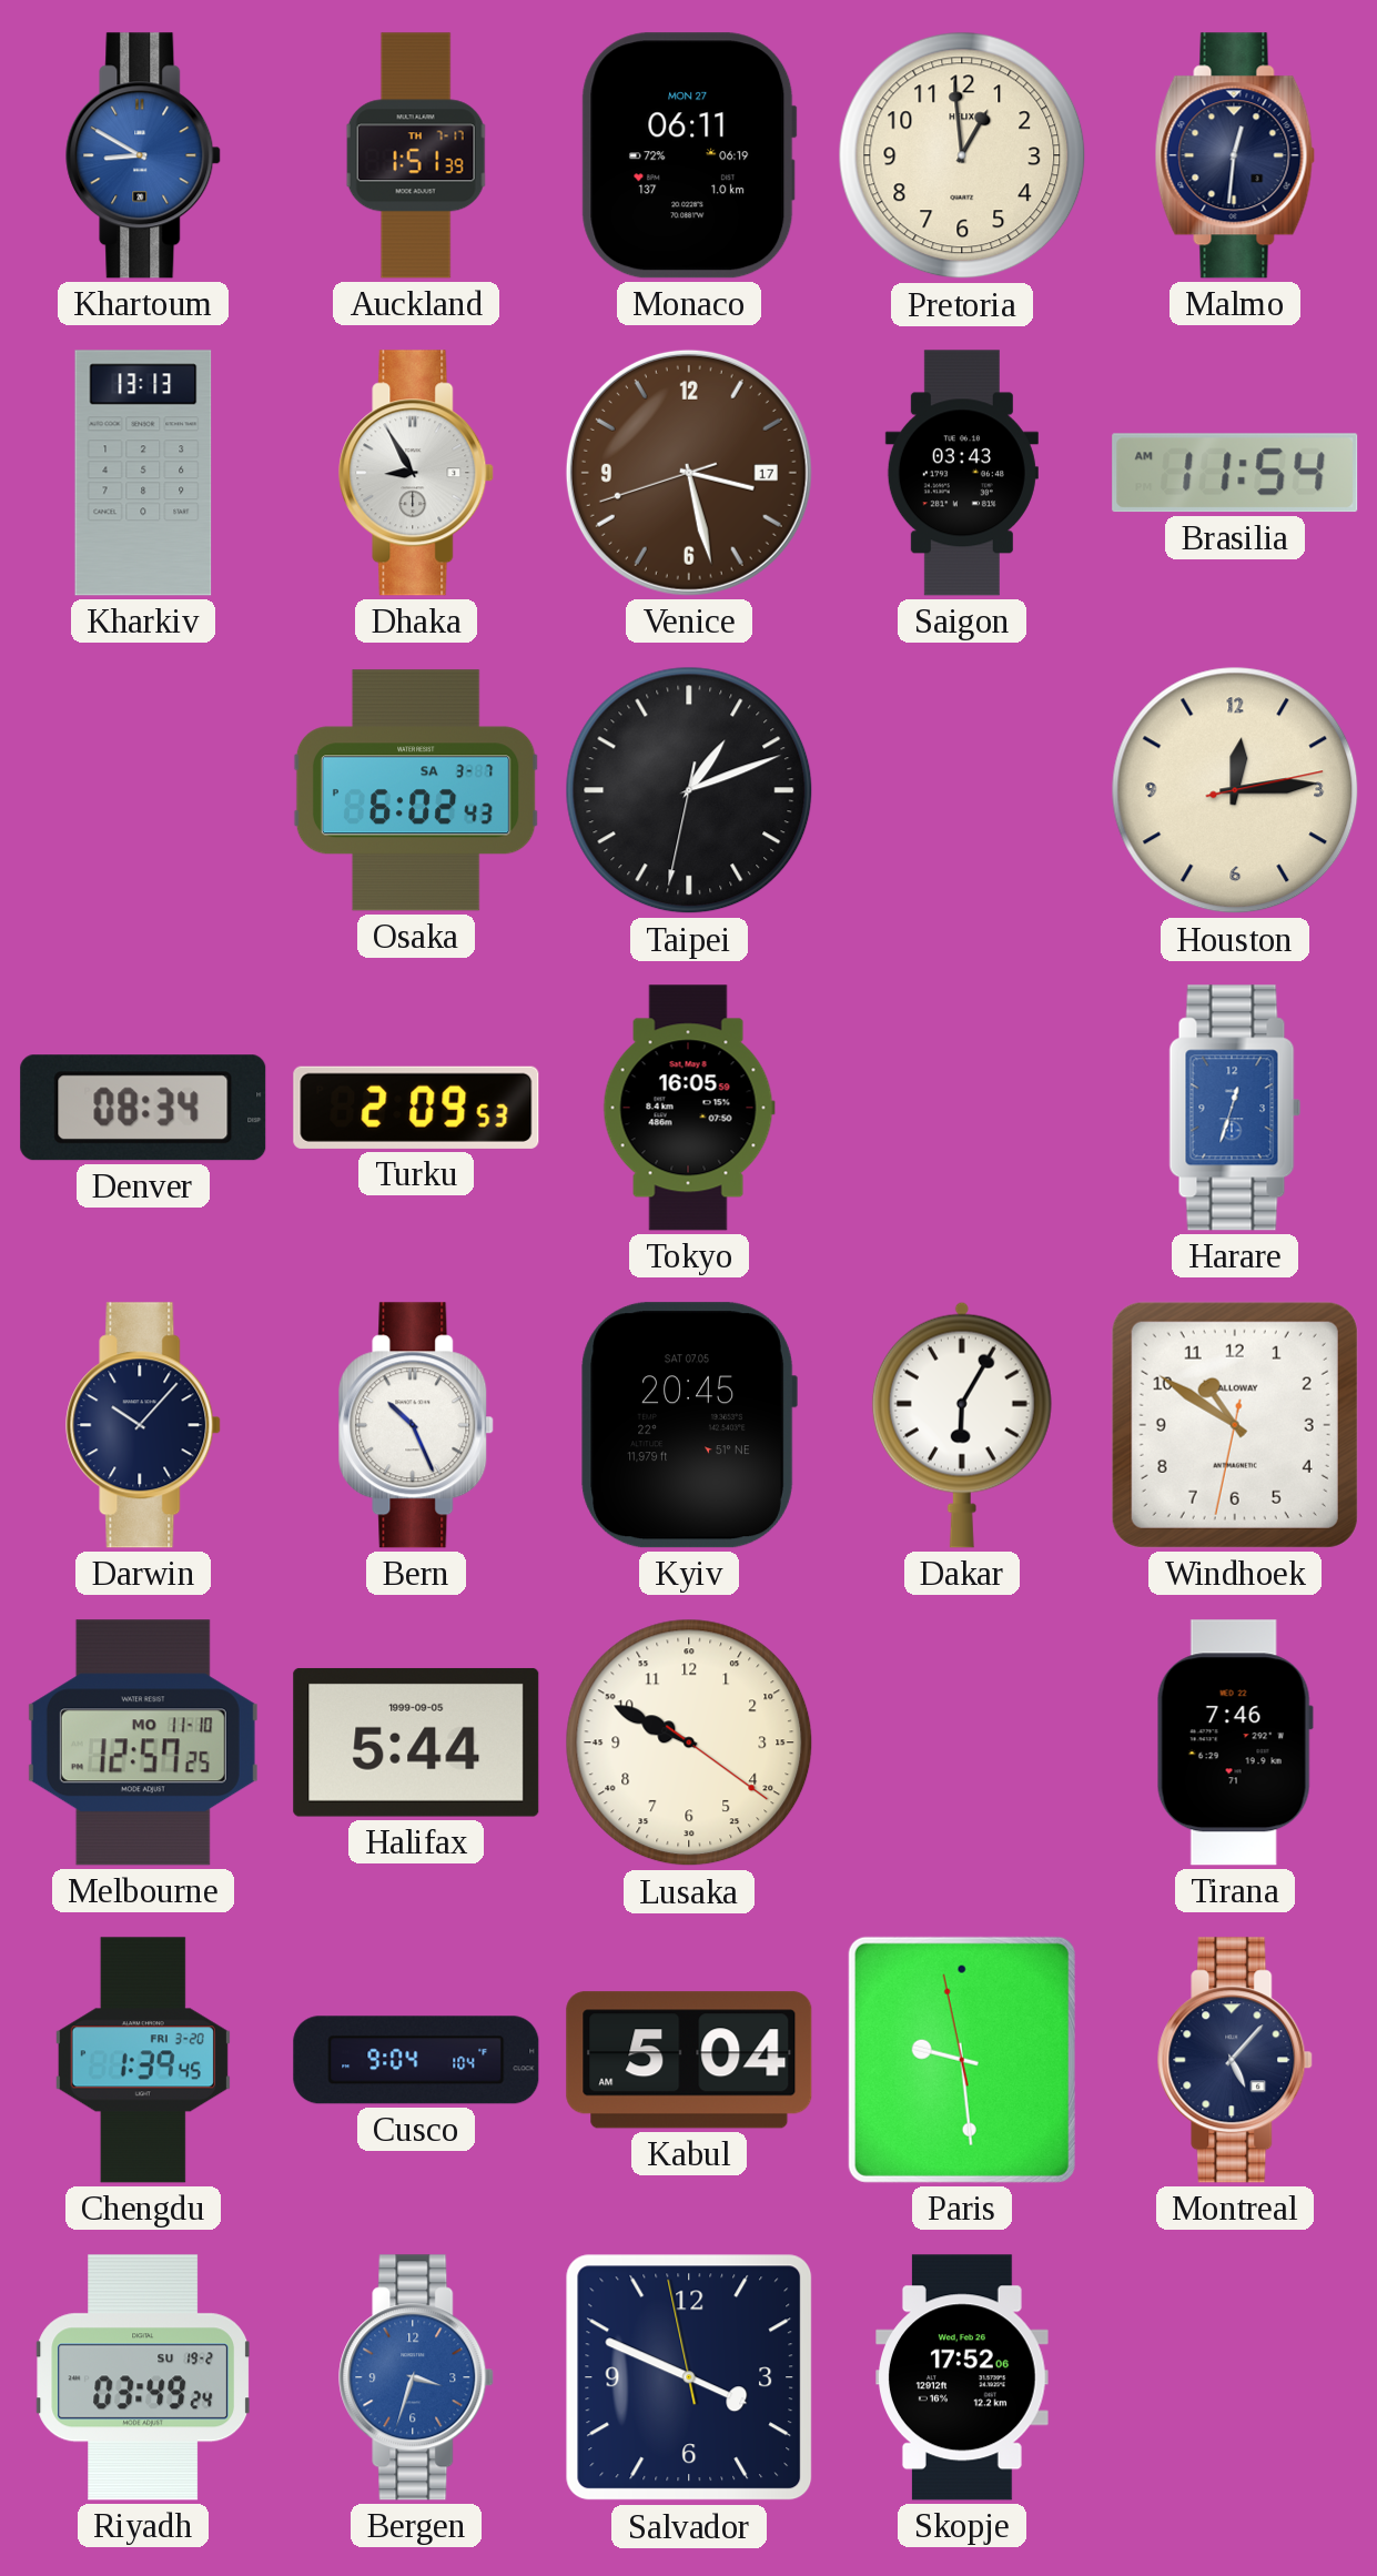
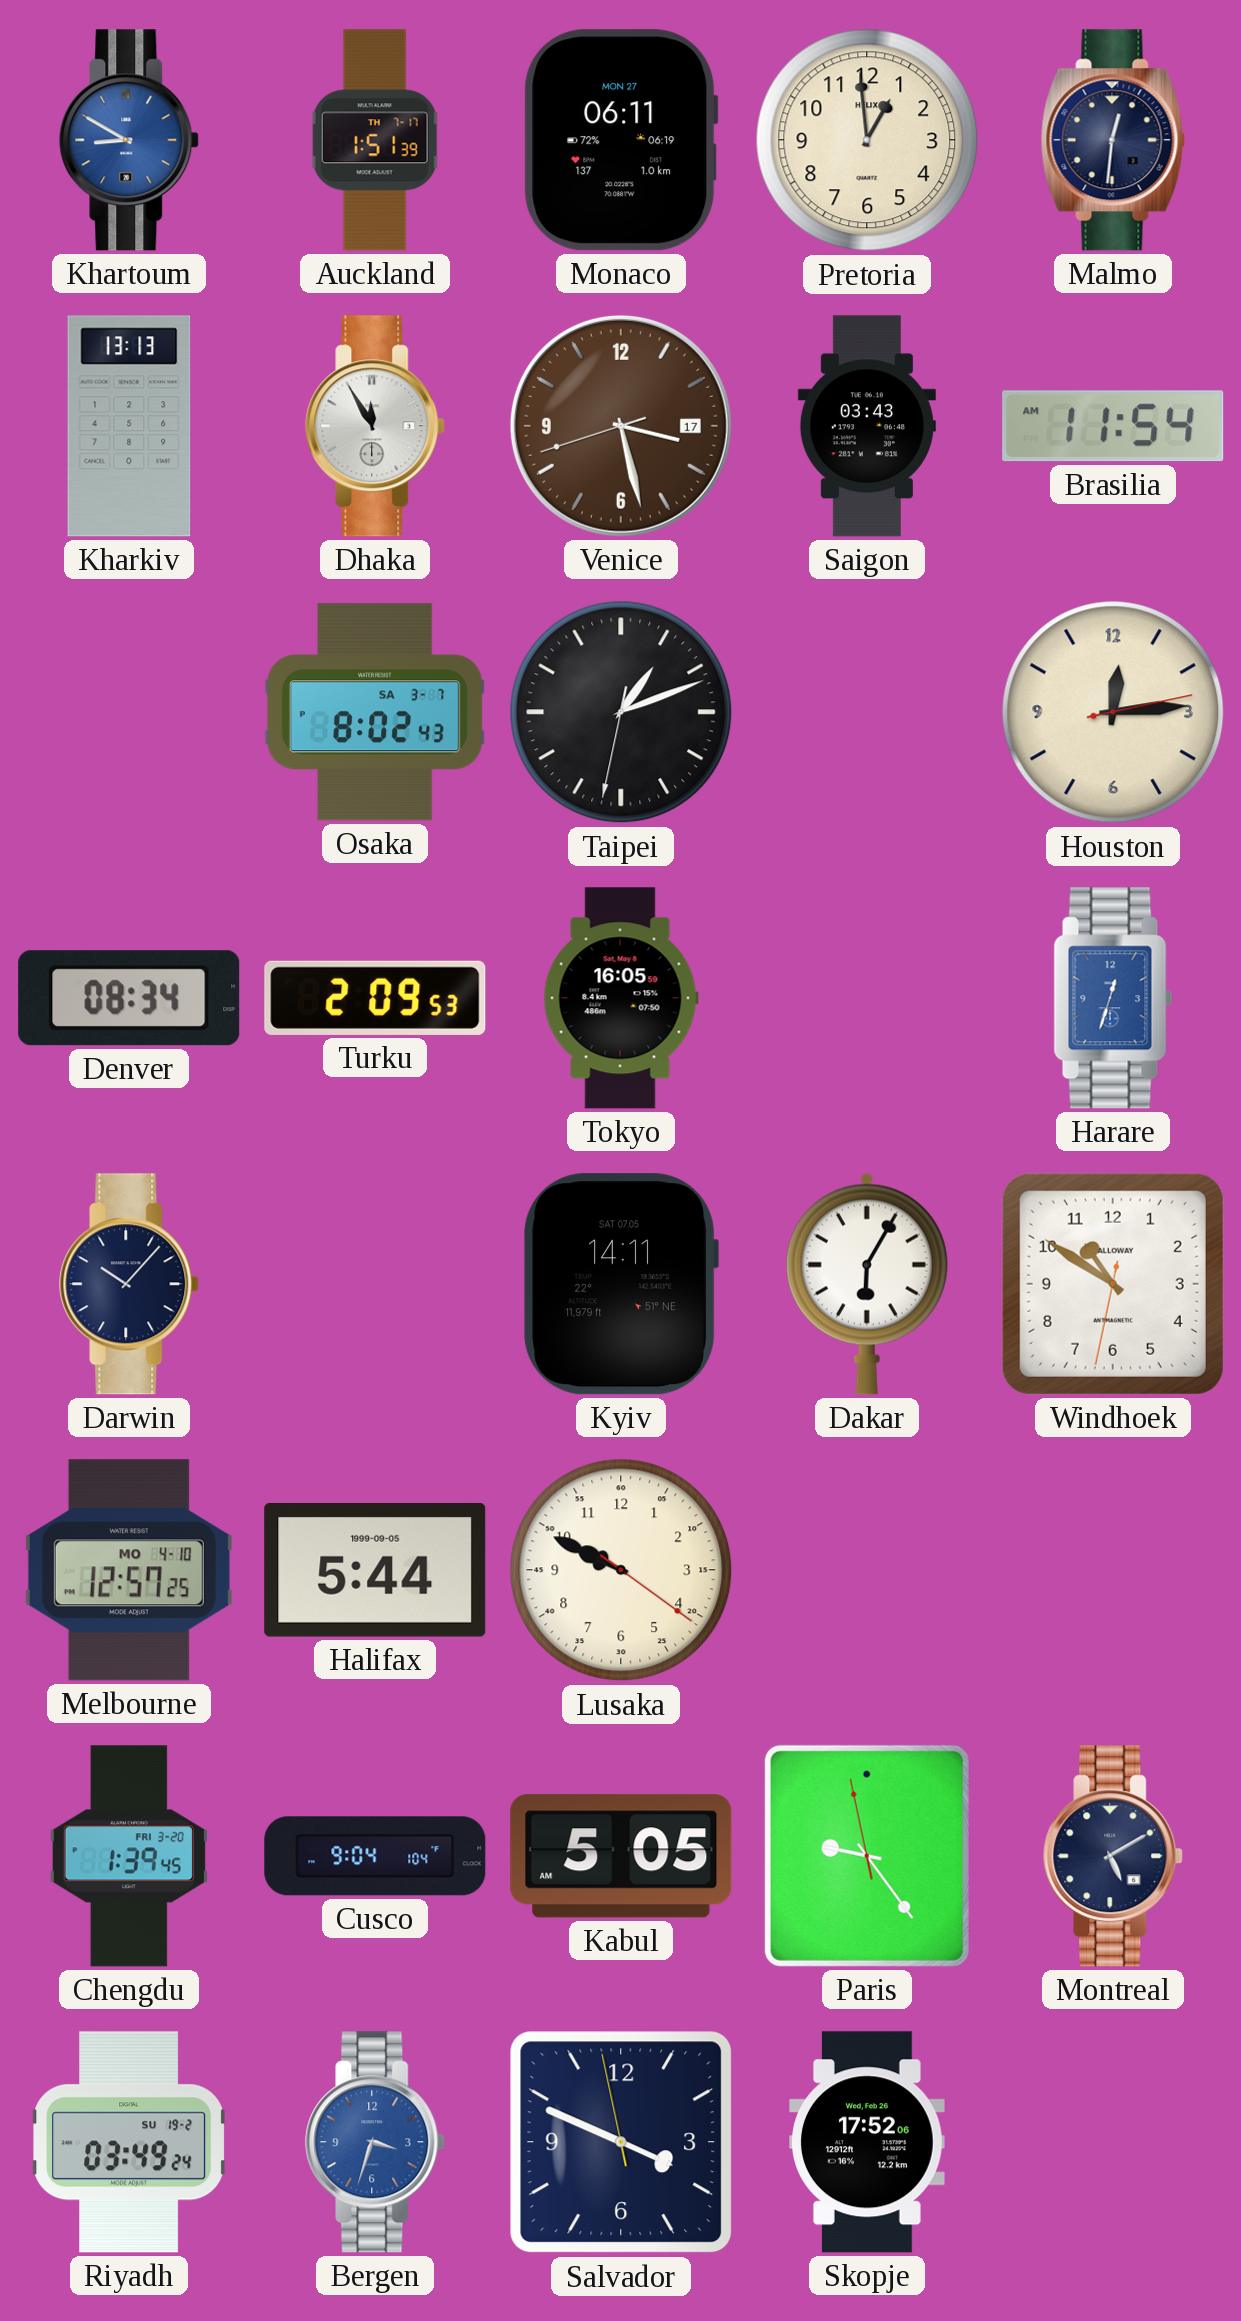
Dhaka: 8:55 -> 11:55 (376, 426)
Osaka: 6:02 -> 8:02 (375, 712)
Bern: 10:26 -> none (417, 1425)
Kyiv: 20:45 -> 14:11 (621, 1284)
Melbourne date: MO 11-10 -> MO 4-10 (129, 1570)
Tirana: 7:46 -> none (1235, 1742)
Kabul: 5:04 -> 5:05 (621, 1856)
Paris: 9:28 -> 9:23 (867, 1856)
Montreal: 5:07 -> 5:10 (1114, 1856)
